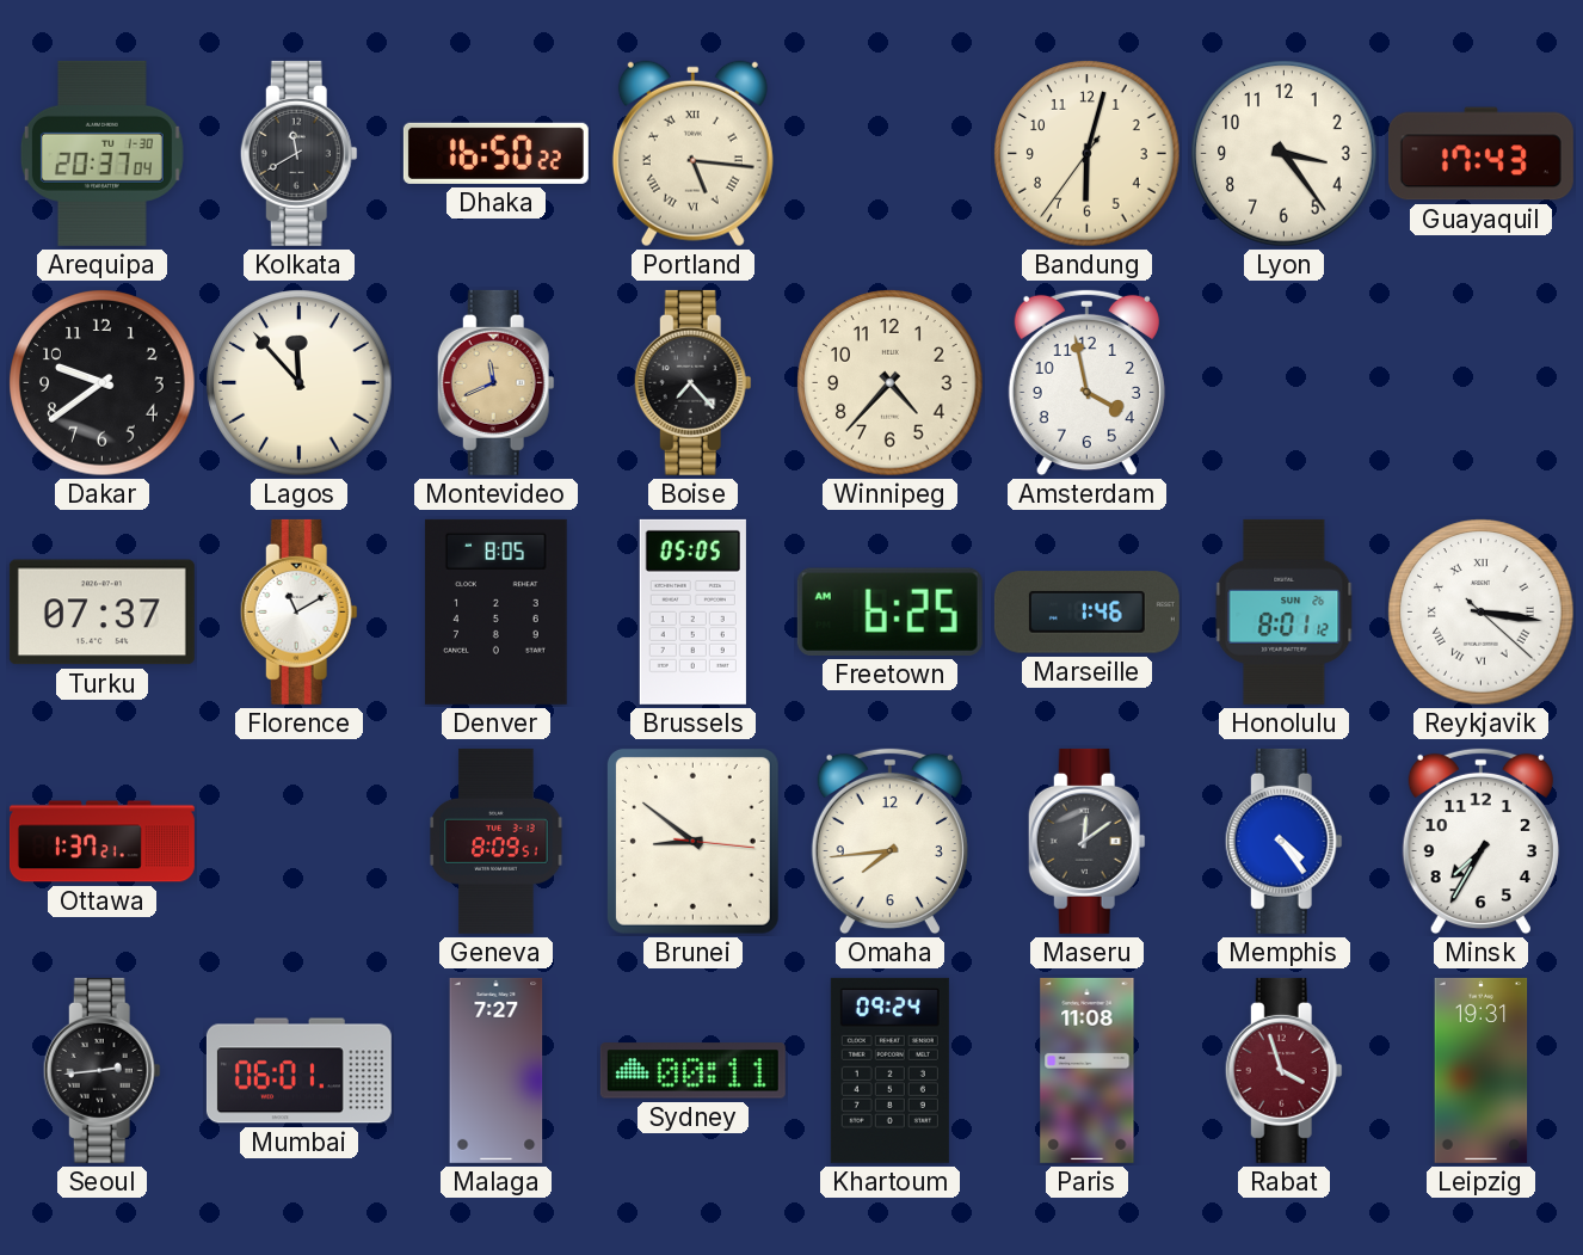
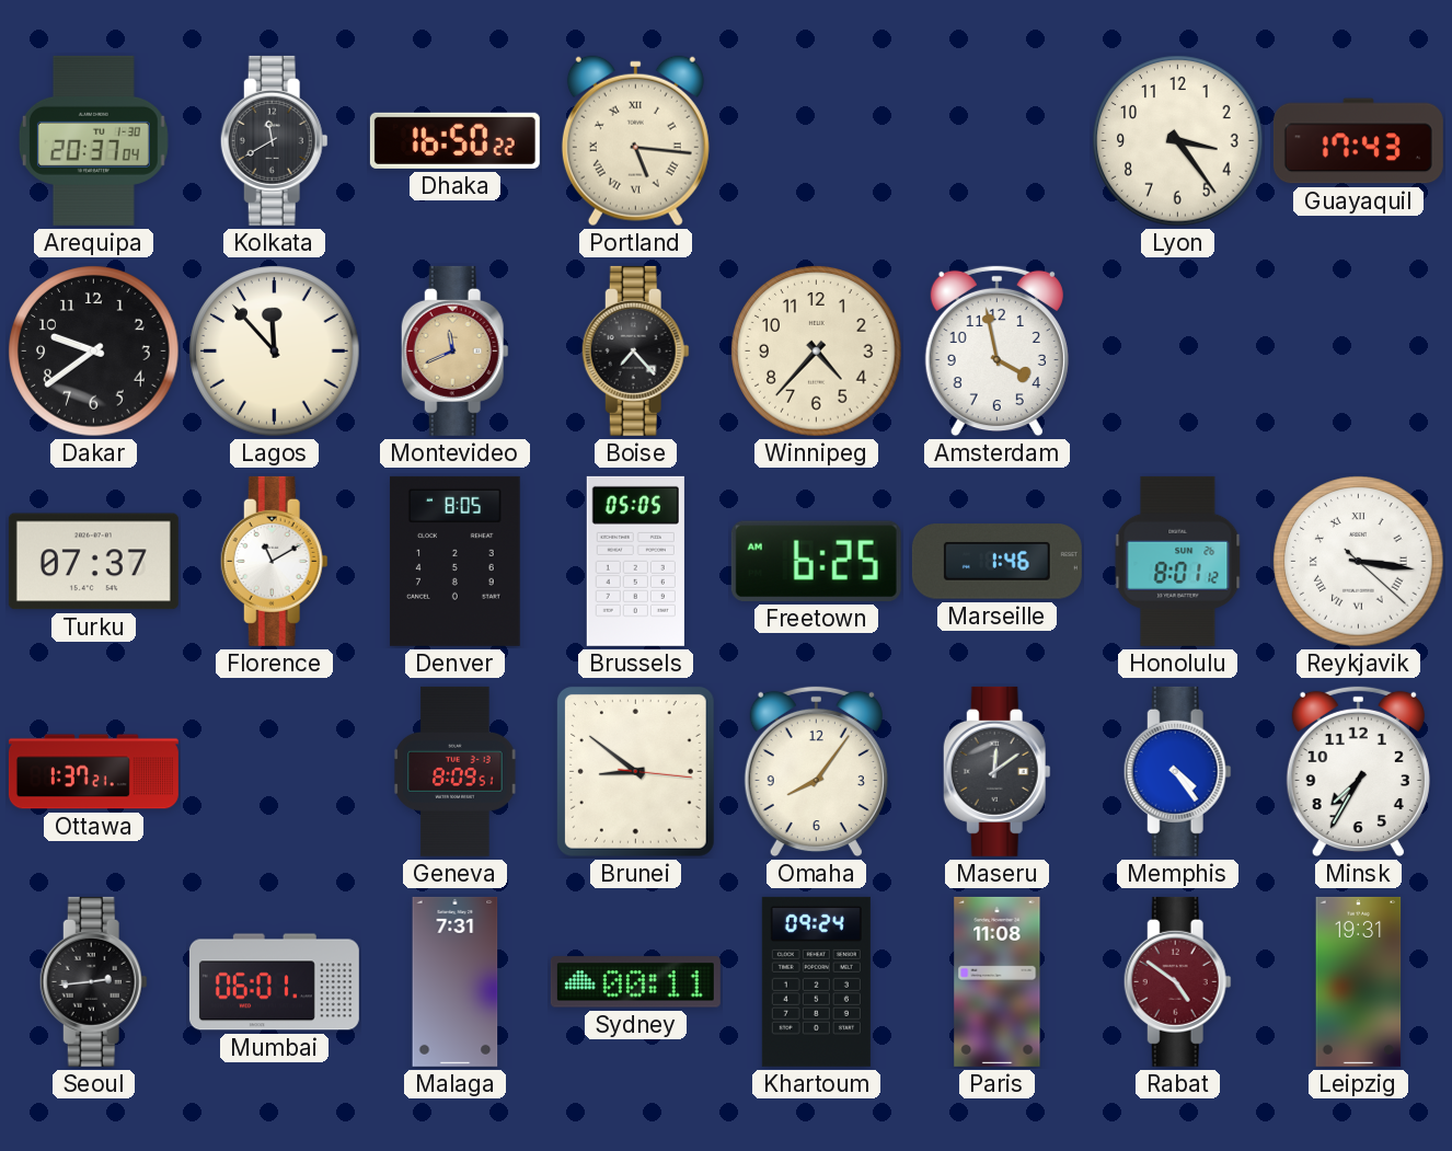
Bandung: 6:02 -> none (1088, 154)
Omaha: 7:44 -> 8:06 (816, 772)
Malaga: 7:27 -> 7:31 (456, 981)
Rabat: 3:57 -> 4:51 (1177, 981)
